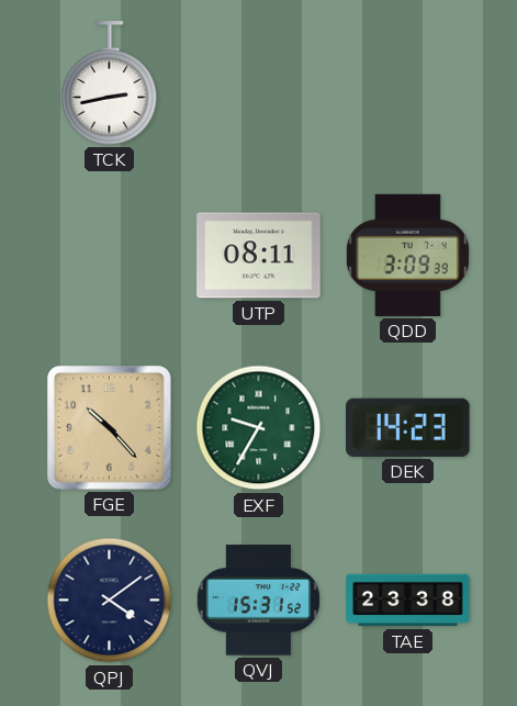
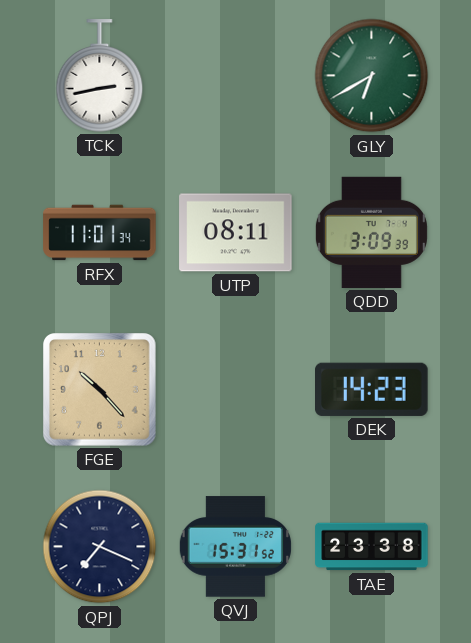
GLY: none -> 6:40 (372, 76)
RFX: none -> 11:01 (100, 233)
EXF: 9:35 -> none (259, 428)
QPJ: 4:09 -> 7:19 (100, 547)
